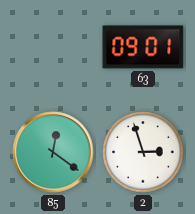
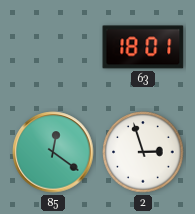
63: 09:01 -> 18:01 (143, 47)
